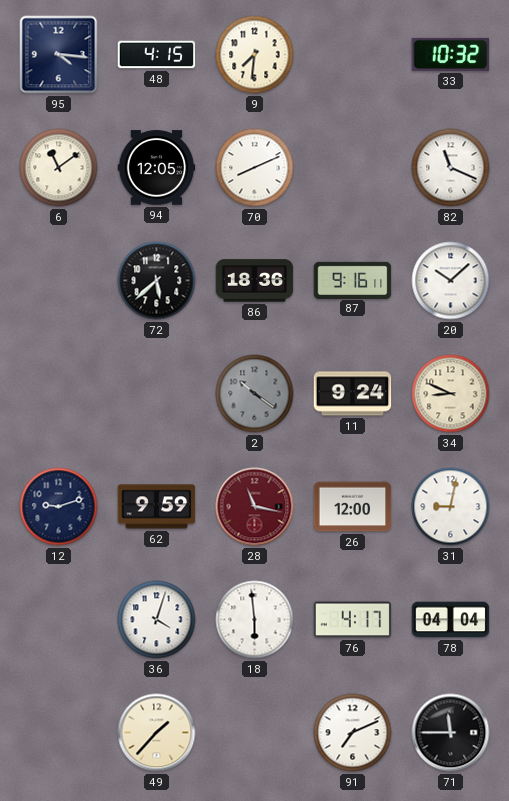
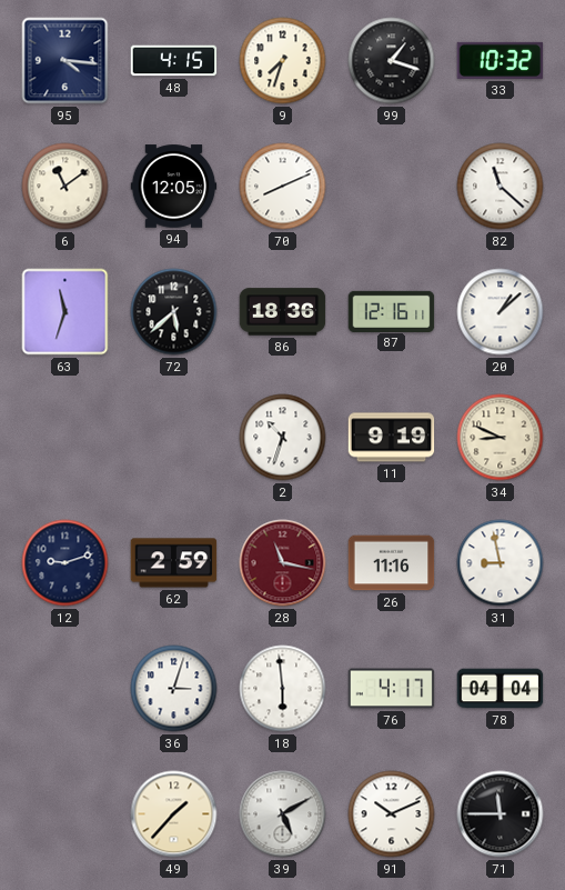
9: 7:31 -> 7:33 (283, 61)
99: none -> 1:18 (392, 61)
82: 11:19 -> 11:22 (501, 187)
63: none -> 11:33 (65, 312)
87: 9:16 -> 12:16 (392, 311)
20: 10:08 -> 1:08 (501, 312)
2: 10:21 -> 10:33 (283, 438)
2 dial: grey -> white (283, 438)
11: 9:24 -> 9:19 (392, 438)
62: 9:59 -> 2:59 (174, 563)
26: 12:00 -> 11:16 (392, 563)
31: 9:02 -> 8:58 (501, 563)
36: 4:03 -> 3:03 (174, 689)
39: none -> 5:10 (283, 814)
91: 7:11 -> 10:11 (392, 814)
